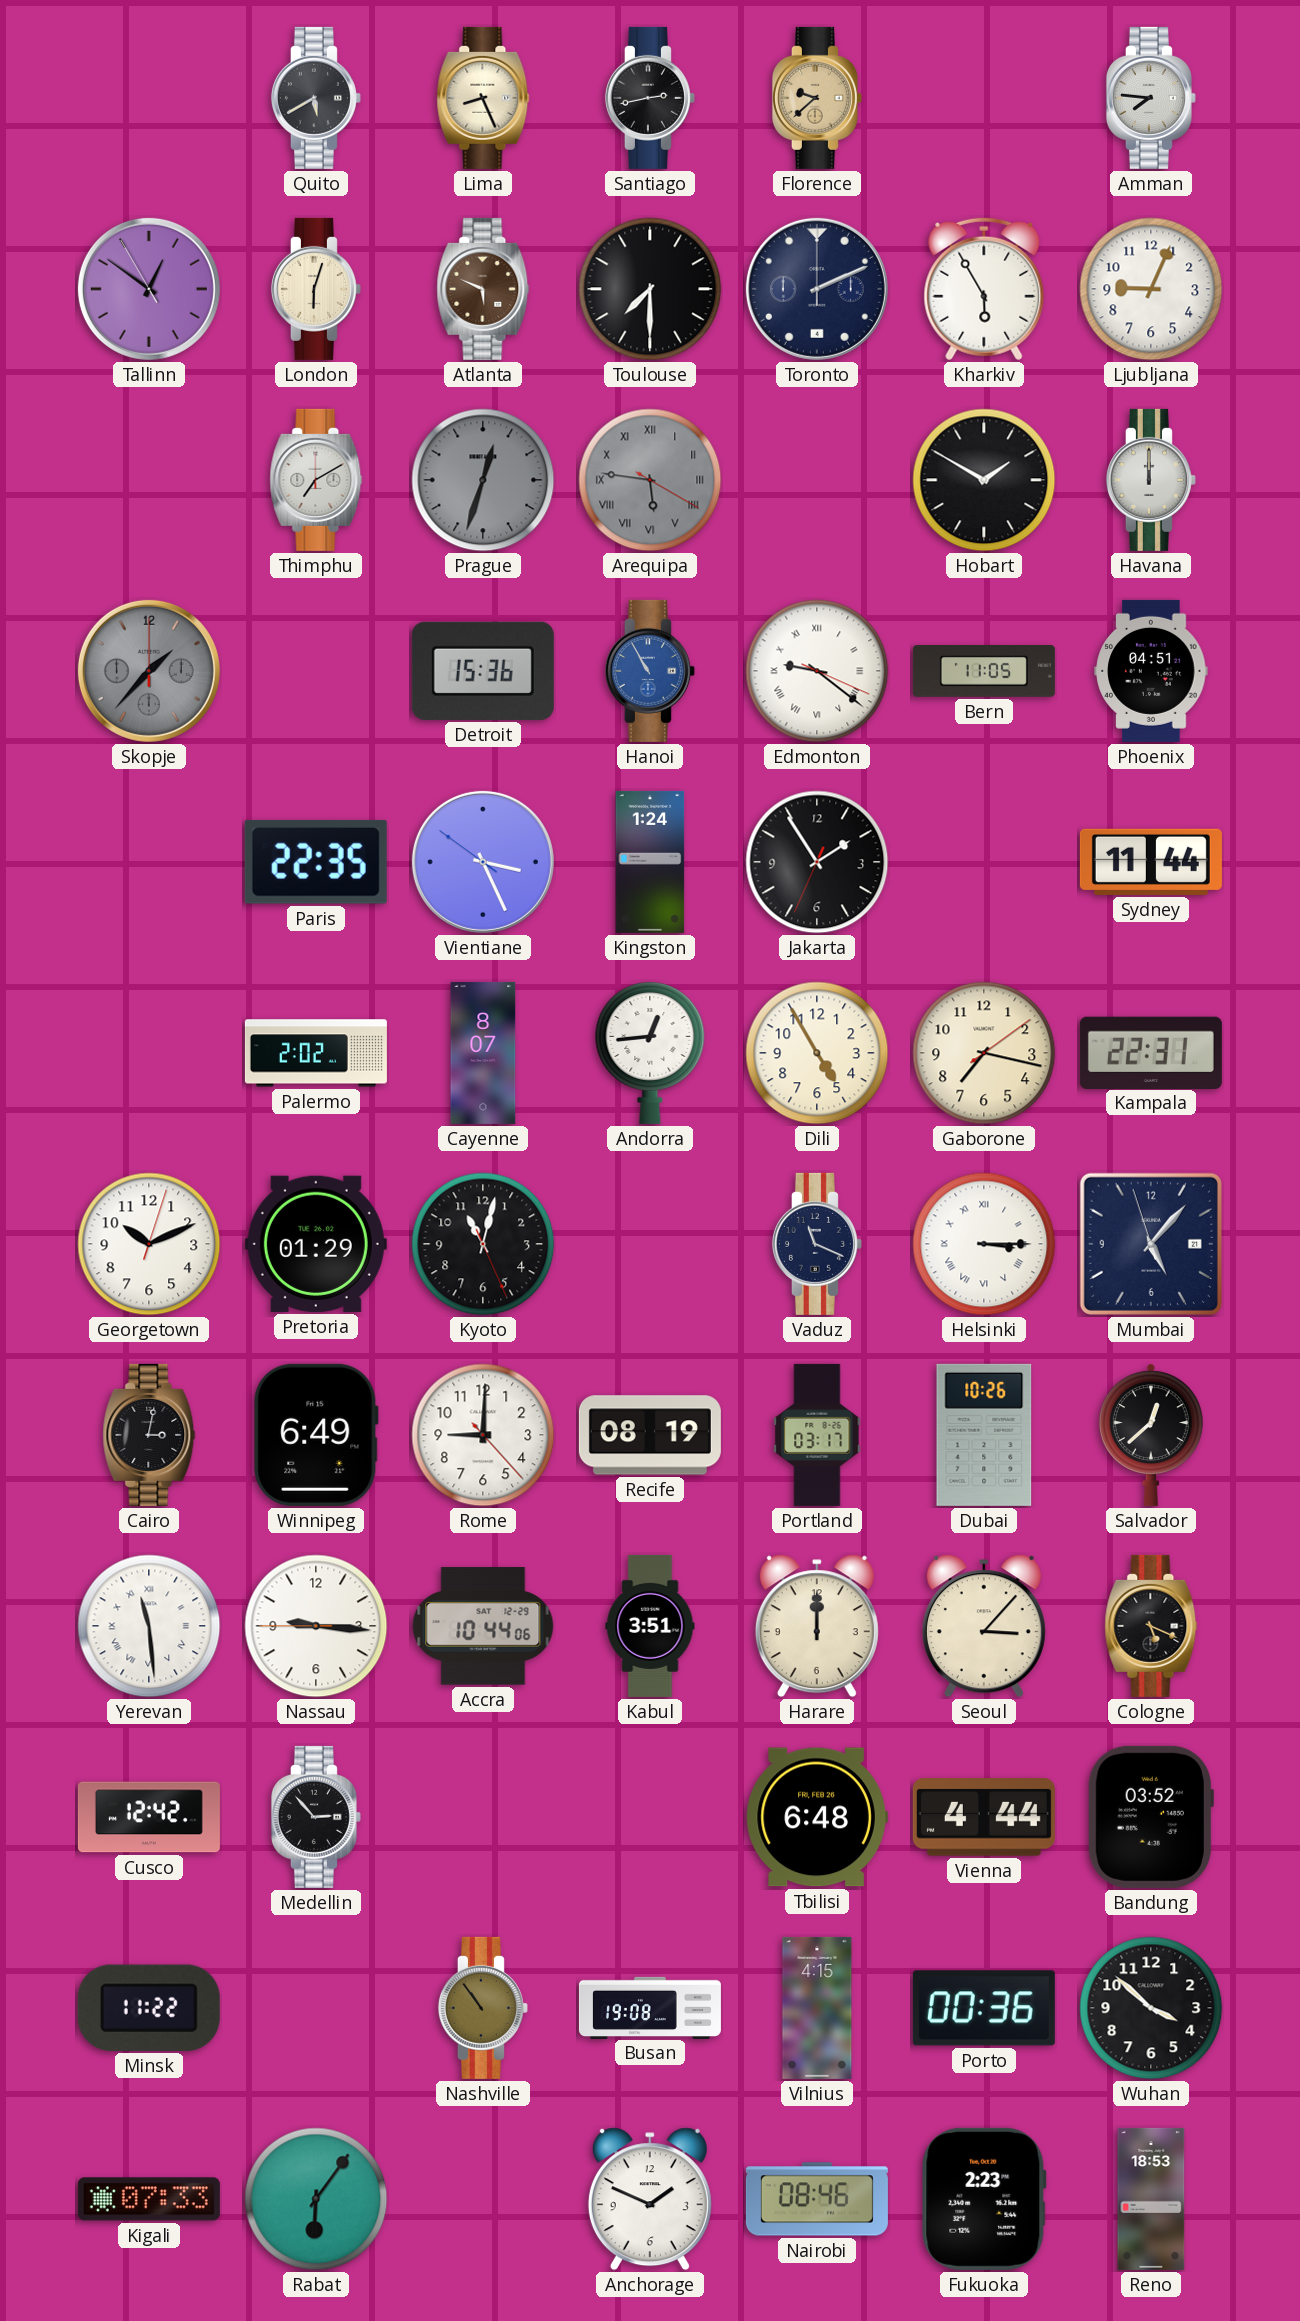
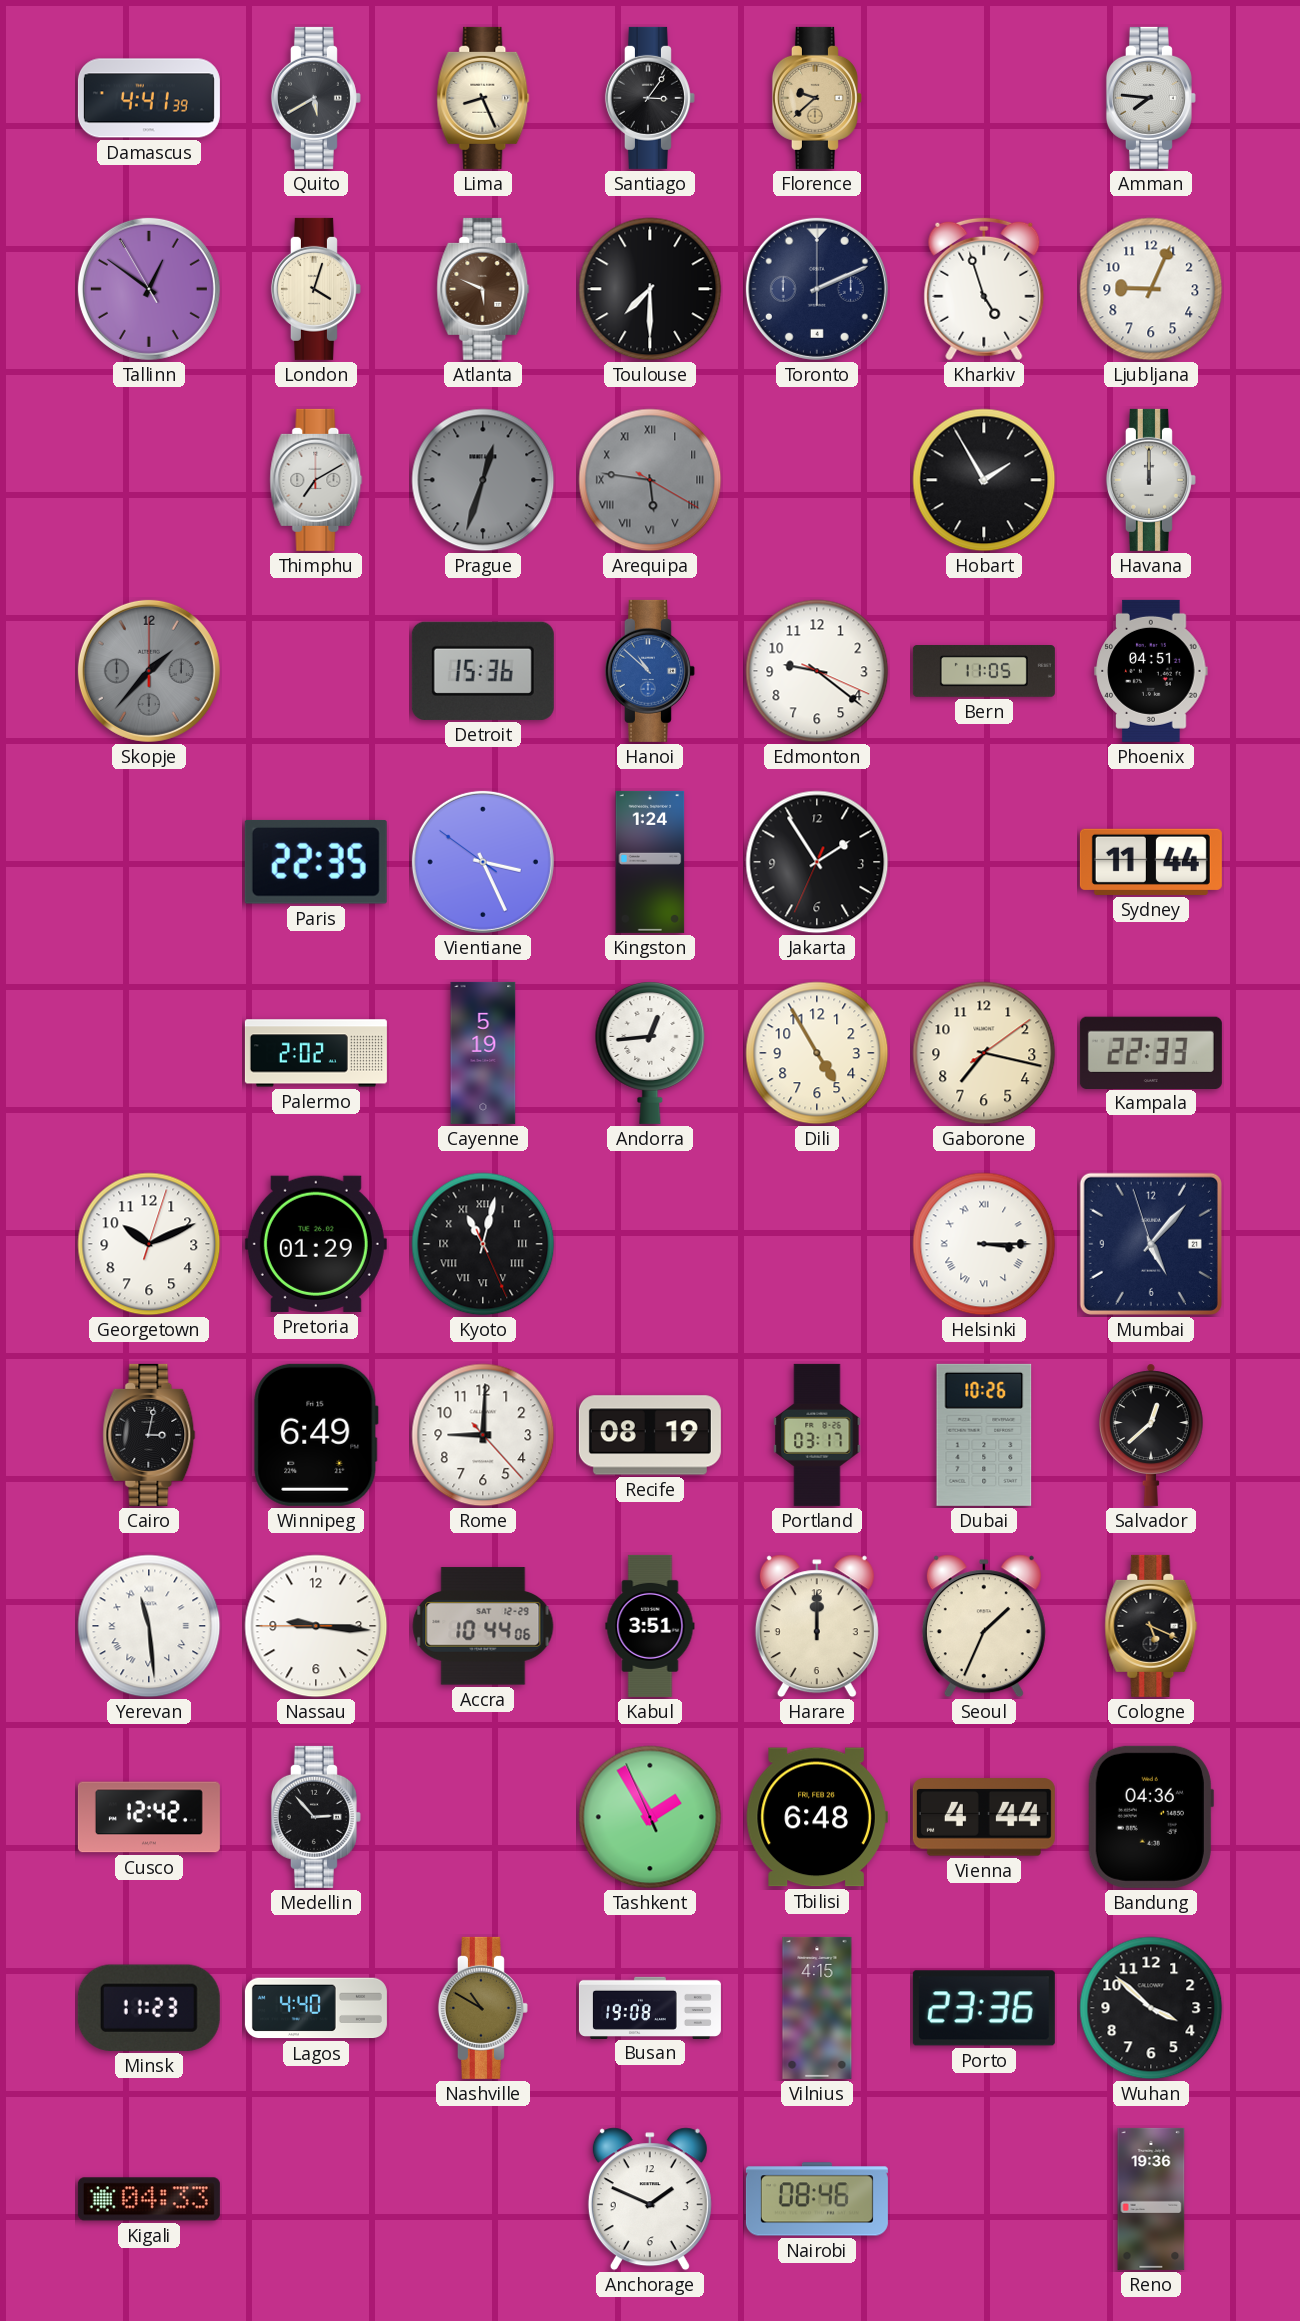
Damascus: none -> 4:41 (149, 98)
Santiago: 2:43 -> 3:06 (650, 98)
London: 6:03 -> 4:03 (316, 289)
Kharkiv: 5:55 -> 4:57 (984, 289)
Hobart: 1:50 -> 1:55 (984, 480)
Hanoi: 10:55 -> 10:52 (650, 671)
Edmonton numerals: Roman -> Arabic (817, 671)
Cayenne: 8:07 -> 5:19 (483, 1053)
Kampala: 22:31 -> 22:33 (1151, 1052)
Kyoto numerals: Arabic -> Roman (483, 1244)
Vaduz: 11:19 -> none (817, 1244)
Seoul: 3:07 -> 1:34 (984, 1626)
Tashkent: none -> 1:54 (650, 1817)
Bandung: 03:52 -> 04:36 (1151, 1817)
Minsk: 11:22 -> 11:23 (149, 2008)
Lagos: none -> 4:40 (316, 2008)
Nashville: 10:54 -> 10:50 (483, 2008)
Porto: 00:36 -> 23:36 (984, 2008)
Kigali: 07:33 -> 04:33 (149, 2199)
Rabat: 6:06 -> none (316, 2199)
Fukuoka: 2:23 -> none (984, 2199)
Reno: 18:53 -> 19:36 (1151, 2199)
